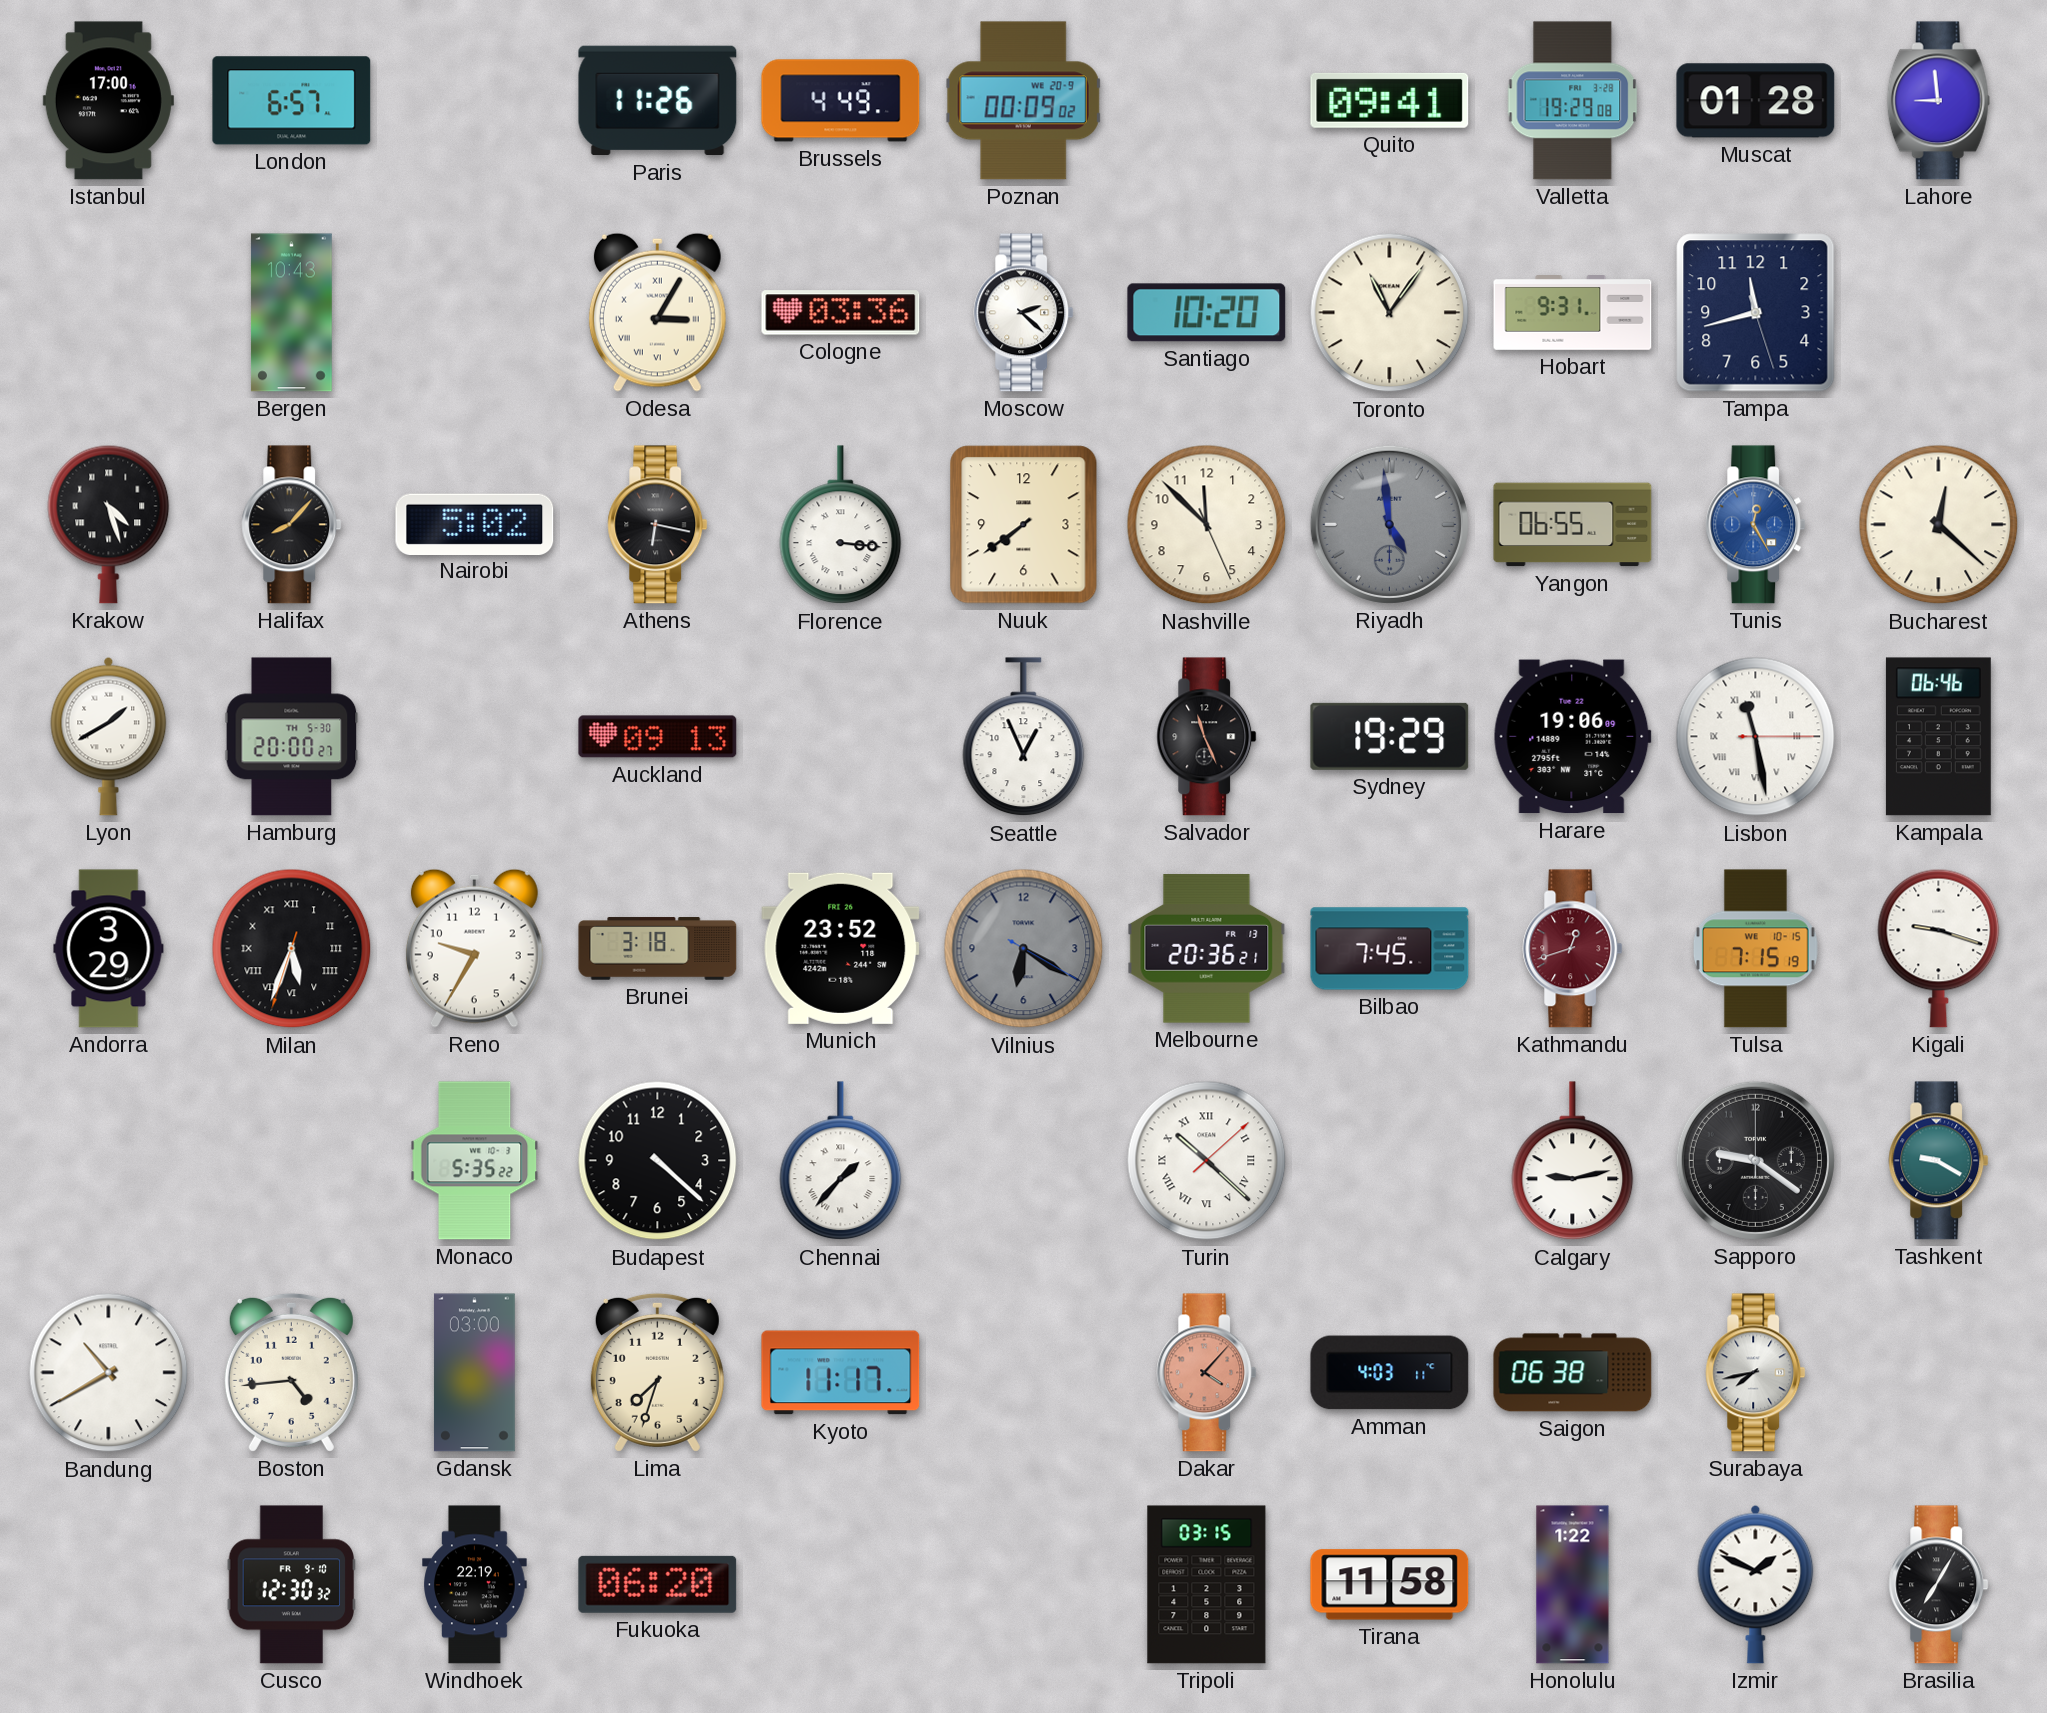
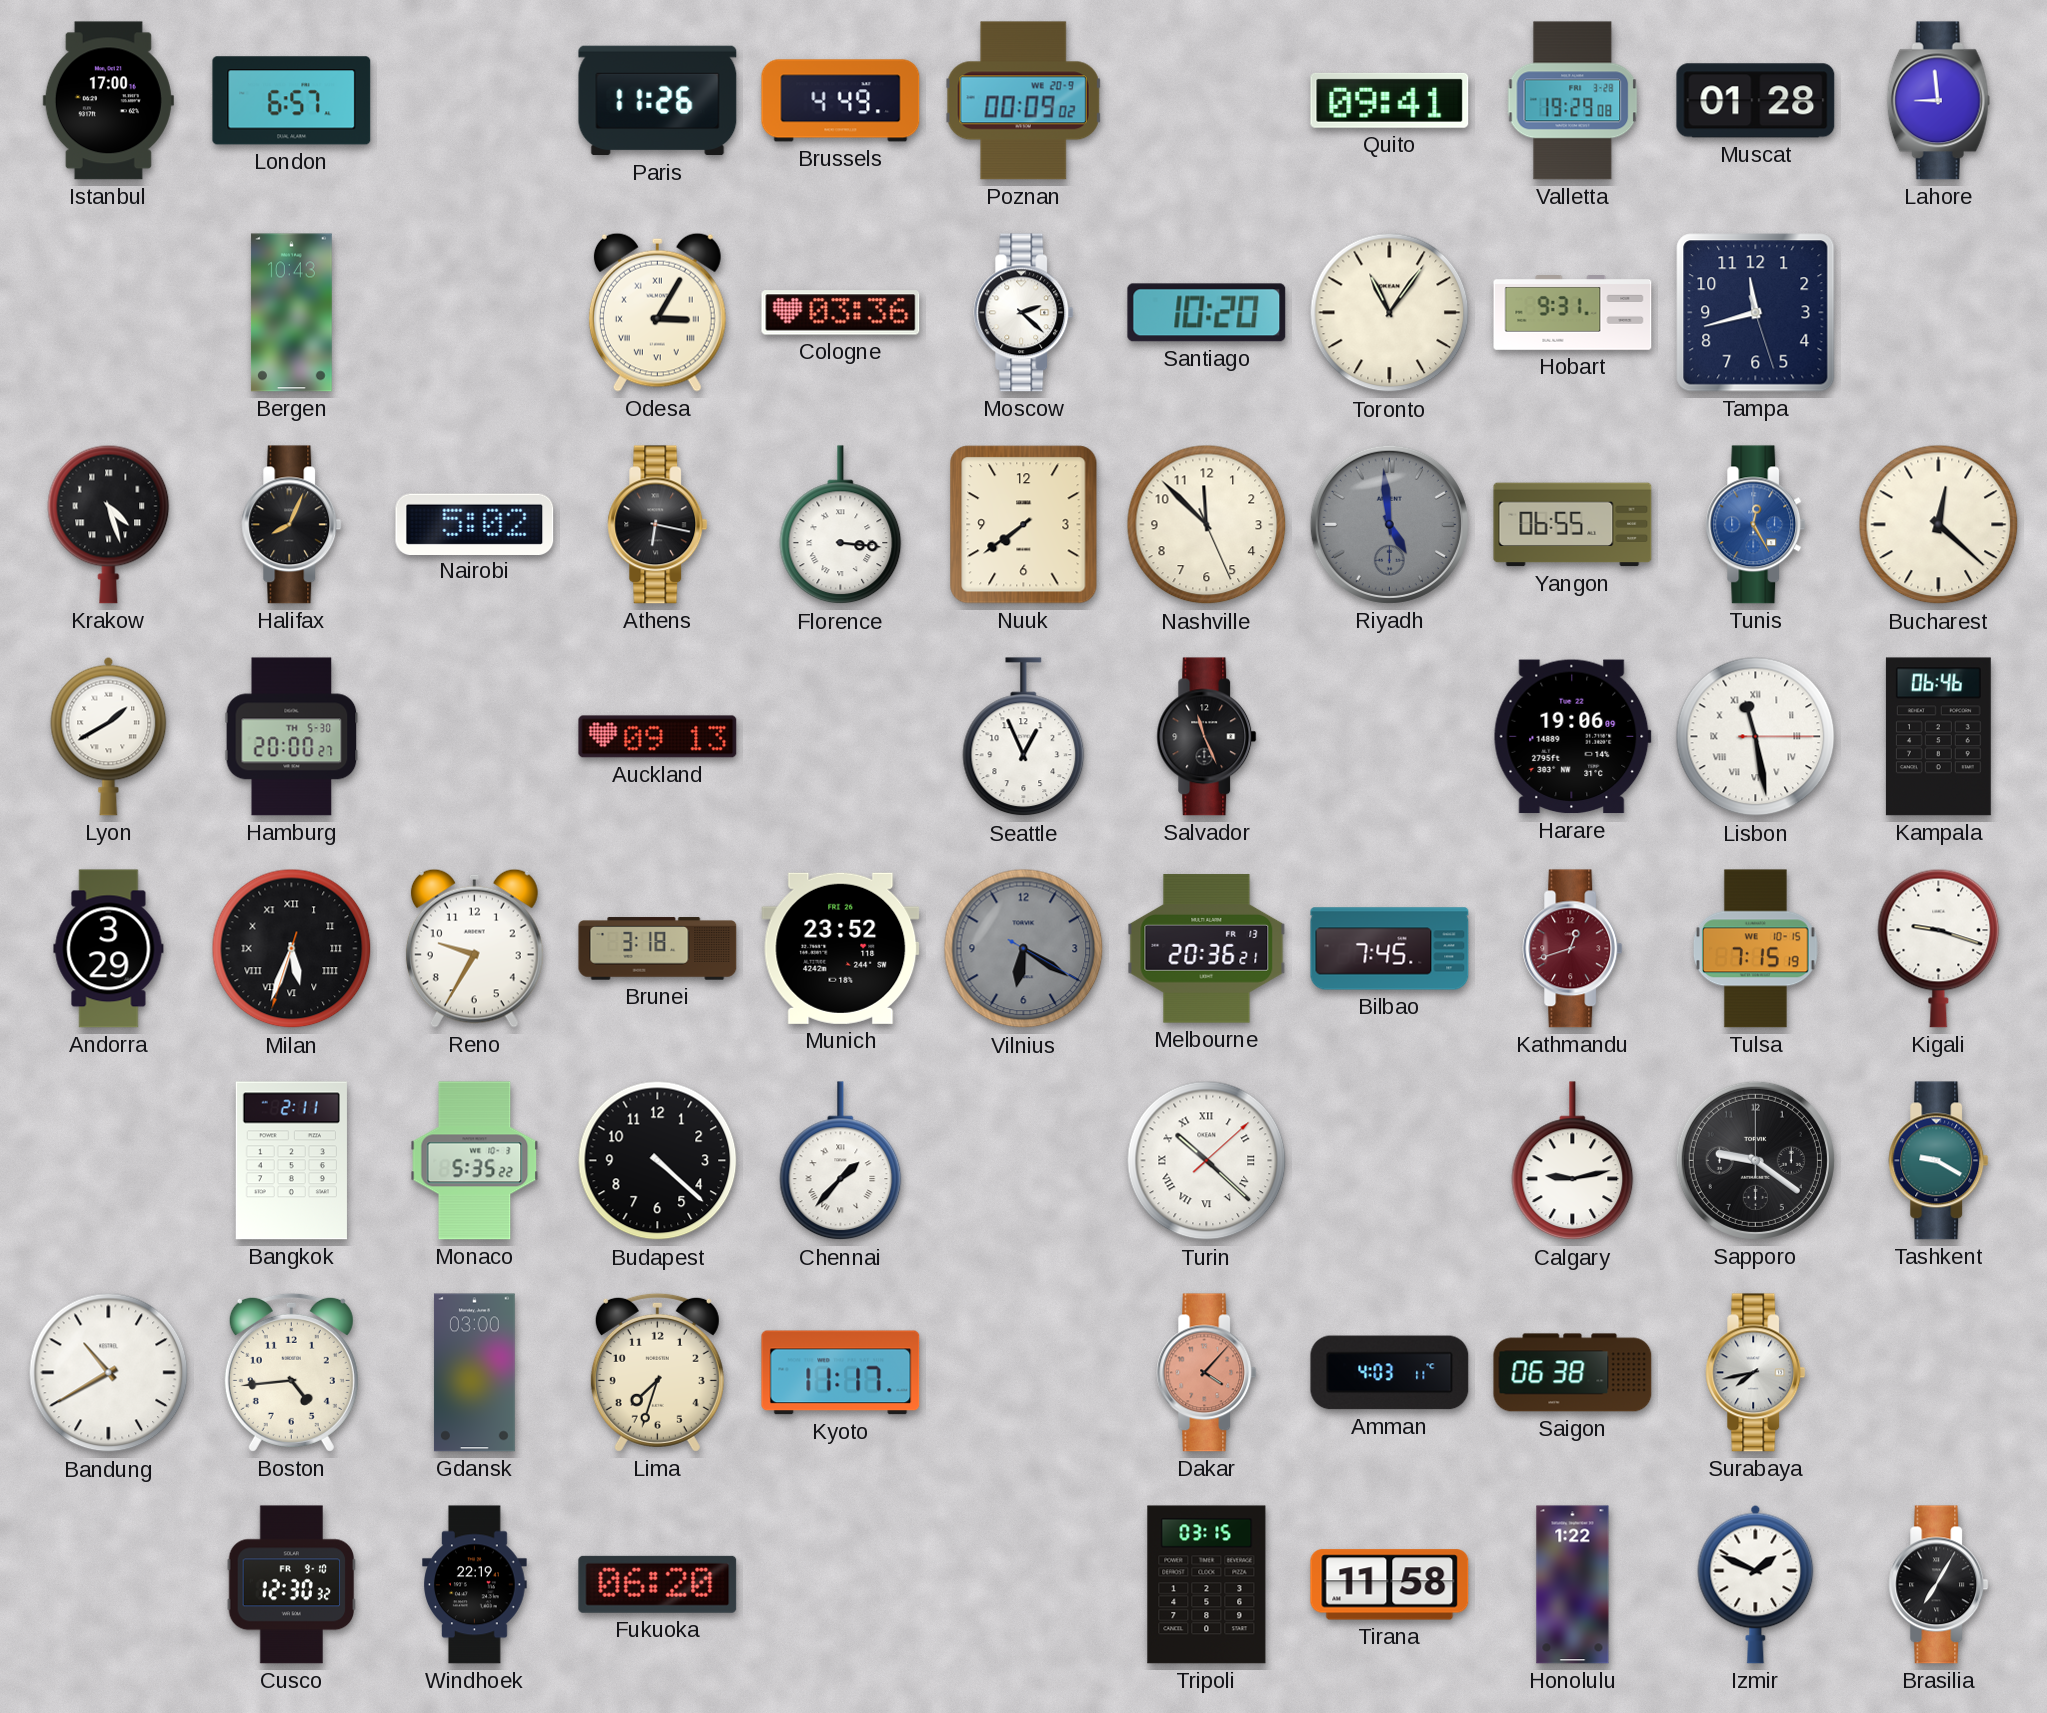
Halifax: 8:07 -> 8:04 (292, 525)
Sydney: 19:29 -> none (1390, 736)
Bangkok: none -> 2:11 (291, 1161)
